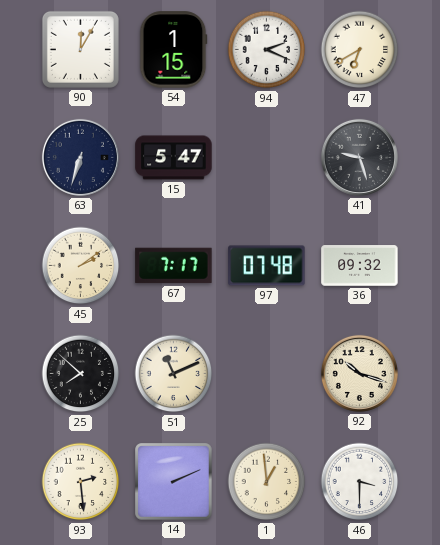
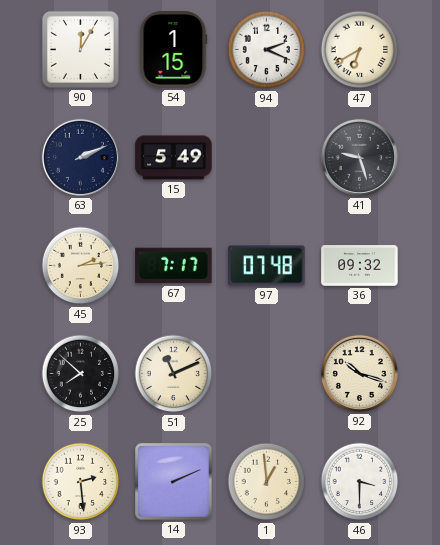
63: 6:33 -> 2:11 (80, 157)
15: 5:47 -> 5:49 (174, 158)
45: 2:09 -> 2:14 (81, 266)
